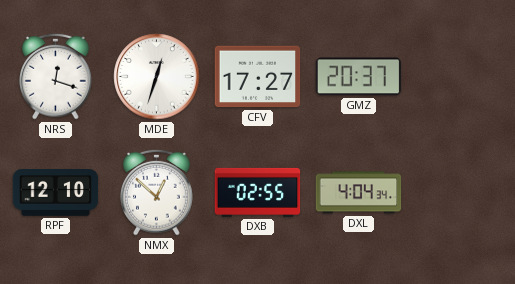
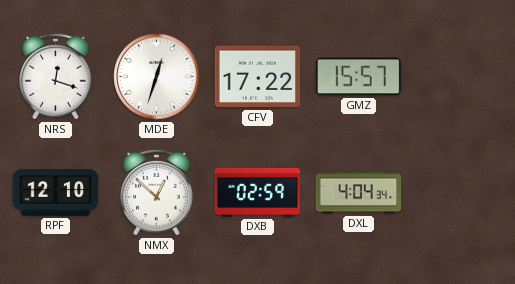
CFV: 17:27 -> 17:22 (258, 77)
GMZ: 20:37 -> 15:57 (359, 77)
DXB: 02:55 -> 02:59 (258, 192)
